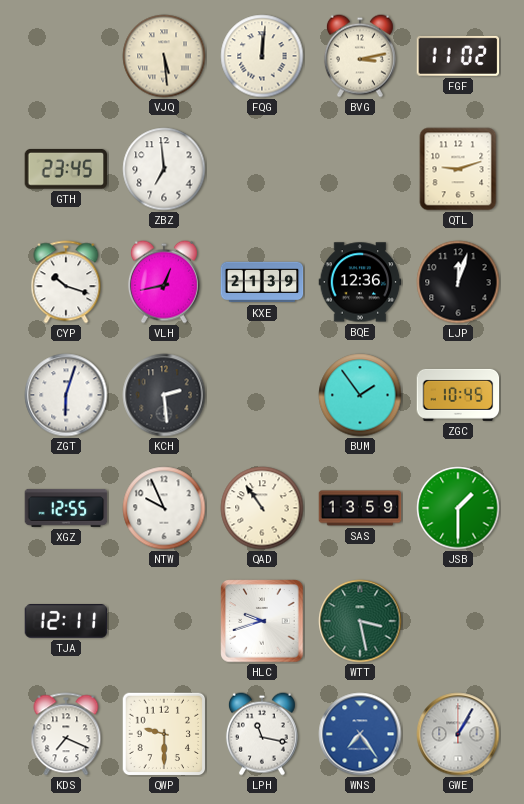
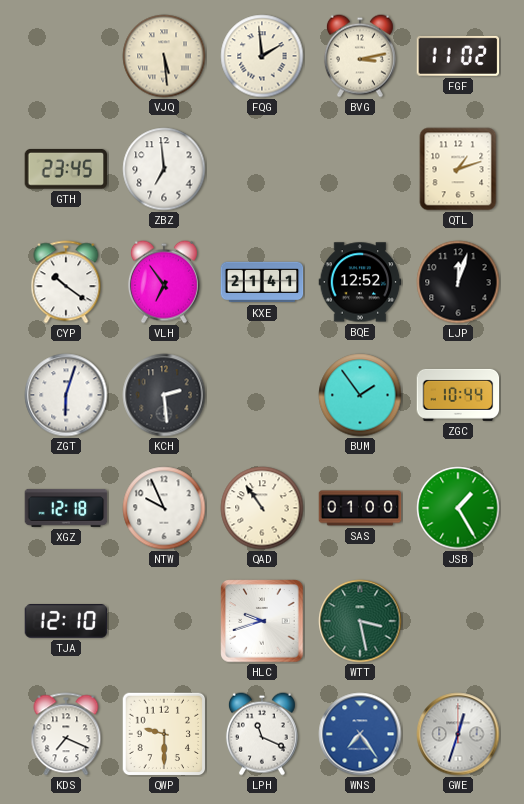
FQG: 12:01 -> 1:59 (262, 56)
QTL: 9:12 -> 1:12 (458, 169)
CYP: 10:18 -> 10:21 (66, 282)
VLH: 12:43 -> 6:54 (164, 282)
KXE: 21:39 -> 21:41 (262, 282)
BQE: 12:36 -> 12:52 (360, 282)
ZGC: 10:45 -> 10:44 (458, 395)
XGZ: 12:55 -> 12:18 (66, 508)
SAS: 13:59 -> 01:00 (360, 508)
JSB: 1:30 -> 1:25 (458, 508)
TJA: 12:11 -> 12:10 (66, 622)
LPH: 11:17 -> 11:19 (262, 734)
GWE: 1:05 -> 12:33 (458, 734)
